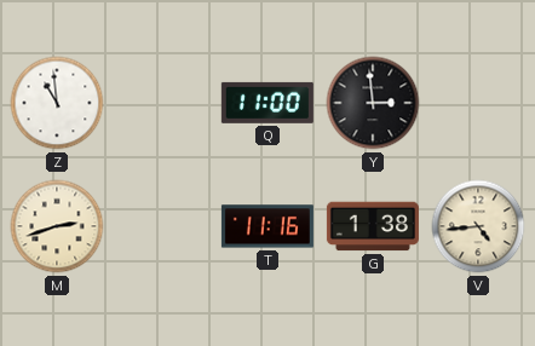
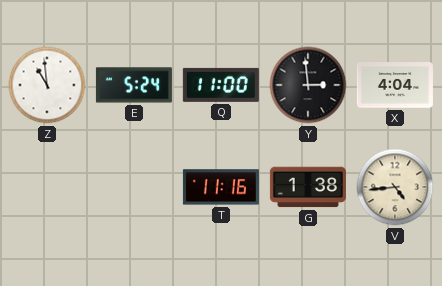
E: none -> 5:24 (134, 85)
X: none -> 4:04 (395, 85)
M: 2:42 -> none (57, 226)
